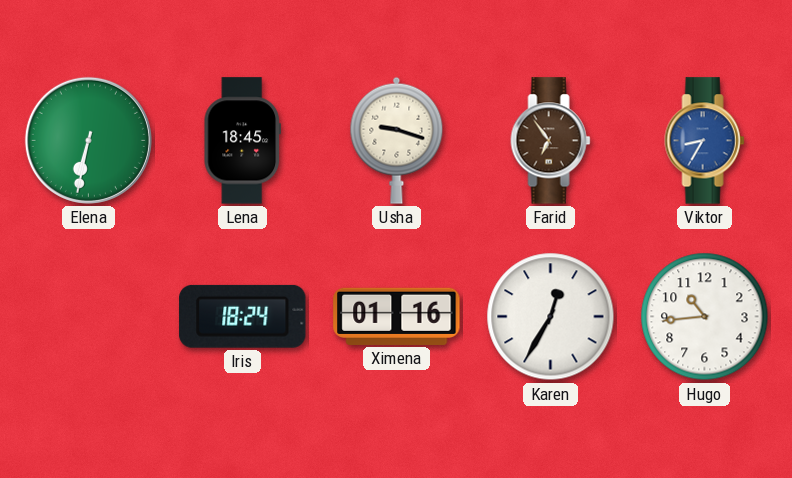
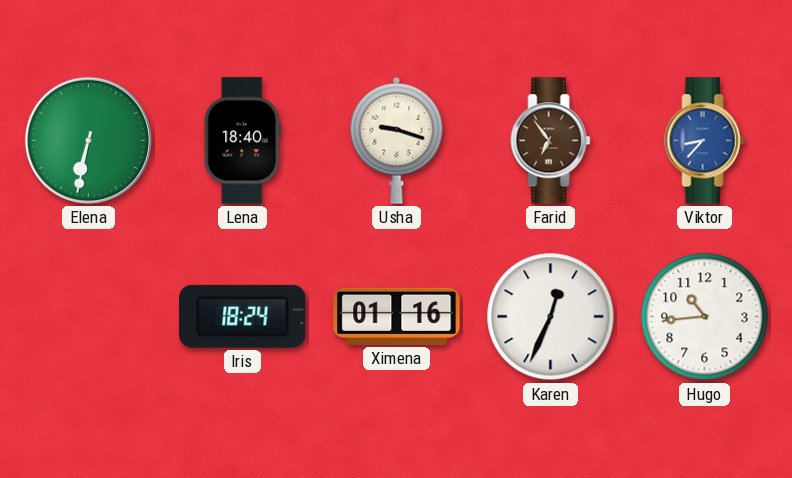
Lena: 18:45 -> 18:40 (242, 141)
Viktor: 8:35 -> 8:37 (705, 141)
Karen: 12:35 -> 12:34 (551, 317)
